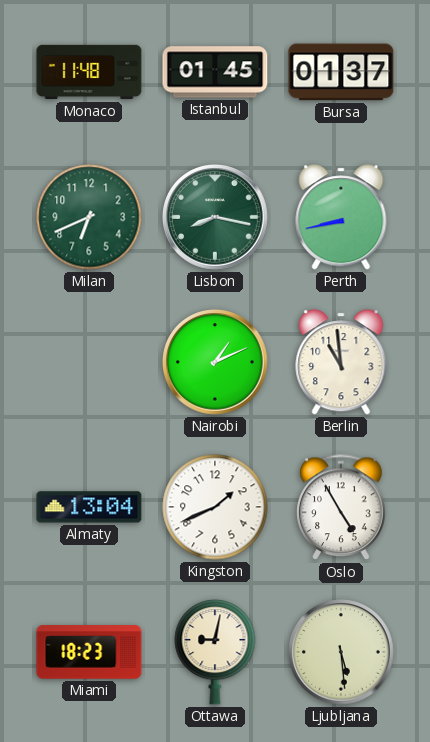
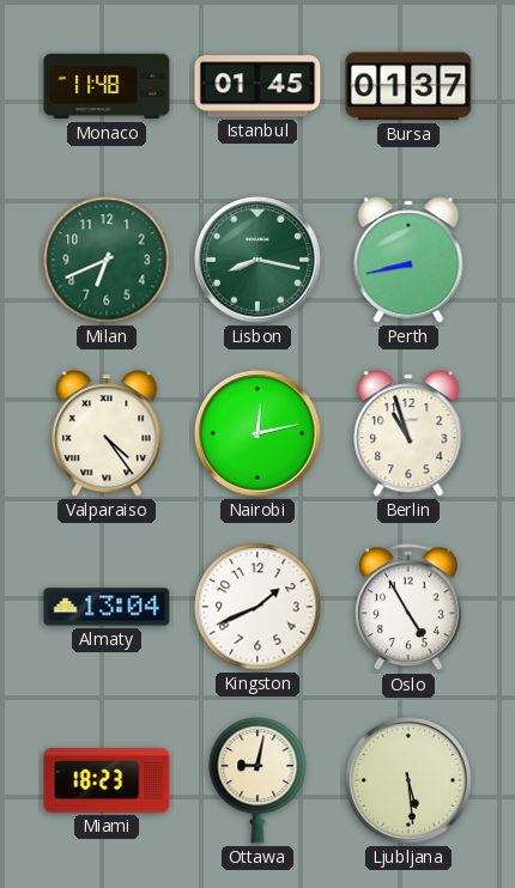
Valparaiso: none -> 4:24 (107, 433)
Nairobi: 1:11 -> 12:13 (257, 433)
Berlin: 10:59 -> 10:57 (408, 433)
